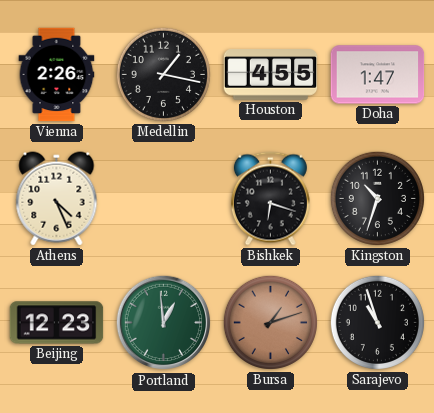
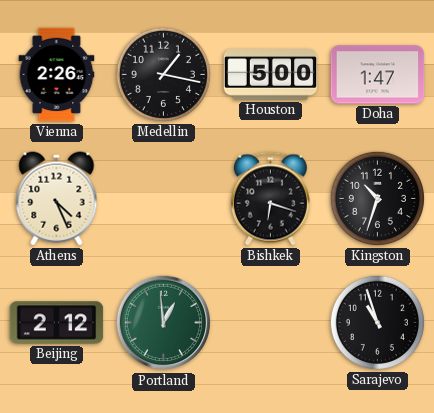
Houston: 4:55 -> 5:00 (271, 75)
Beijing: 12:23 -> 2:12 (57, 323)
Bursa: 1:12 -> none (270, 322)
